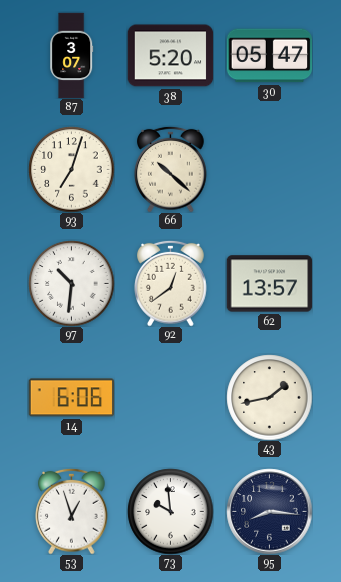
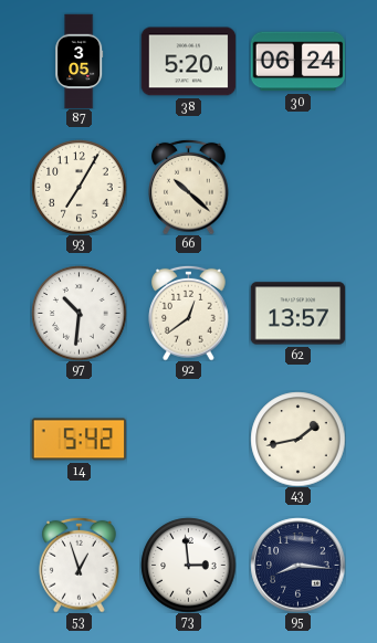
87: 3:07 -> 3:05 (80, 61)
30: 05:47 -> 06:24 (297, 62)
93: 7:03 -> 7:05 (78, 187)
14: 6:06 -> 5:42 (78, 440)
73: 9:59 -> 2:59 (188, 565)
